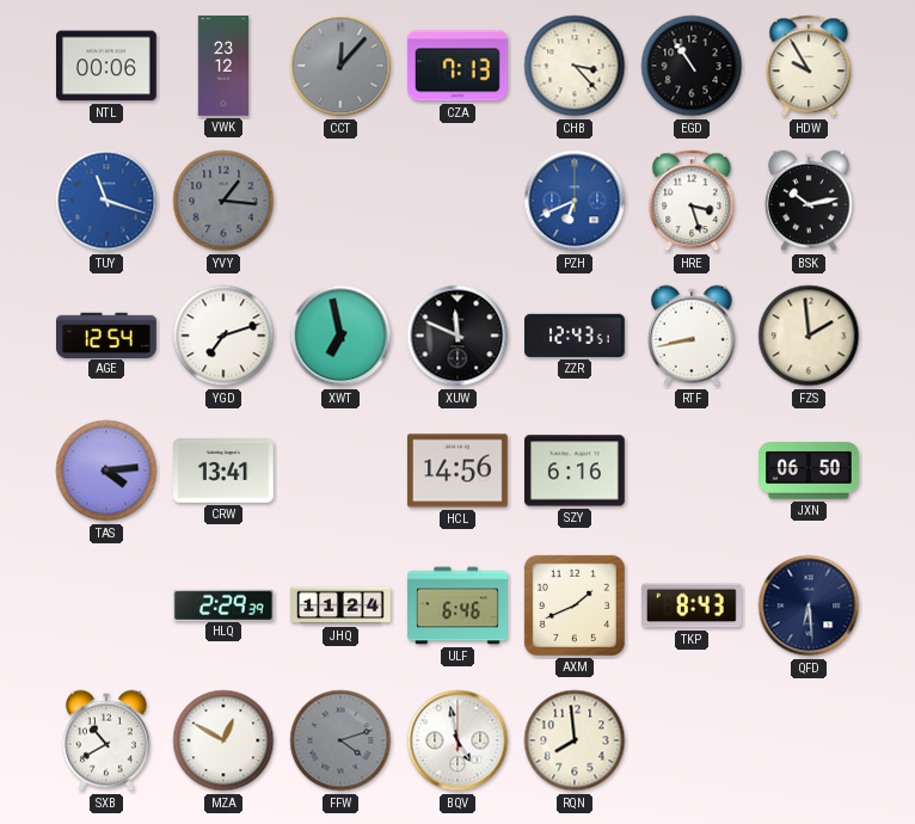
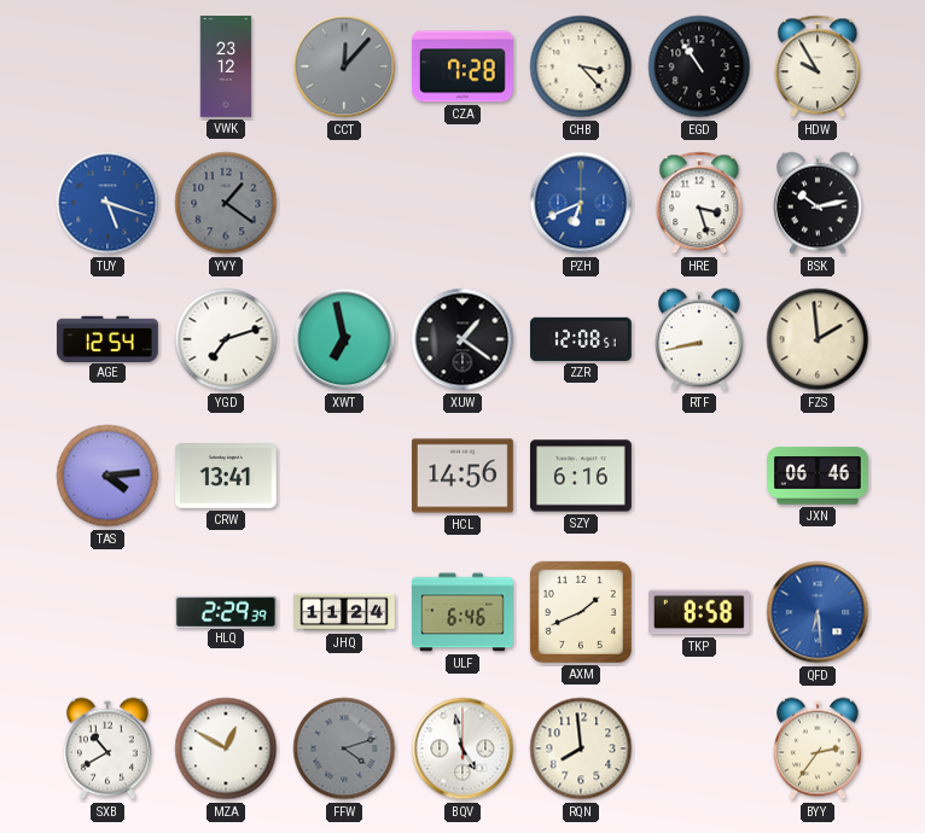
NTL: 00:06 -> none (108, 66)
CZA: 7:13 -> 7:28 (463, 66)
TUY: 11:18 -> 5:18 (107, 203)
YVY: 1:16 -> 1:21 (226, 203)
XUW: 11:49 -> 1:21 (463, 339)
ZZR: 12:43 -> 12:08 (582, 339)
JXN: 06:50 -> 06:46 (819, 476)
TKP: 8:43 -> 8:58 (699, 612)
QFD dial: navy -> blue (818, 612)
BYY: none -> 2:36 (818, 748)
